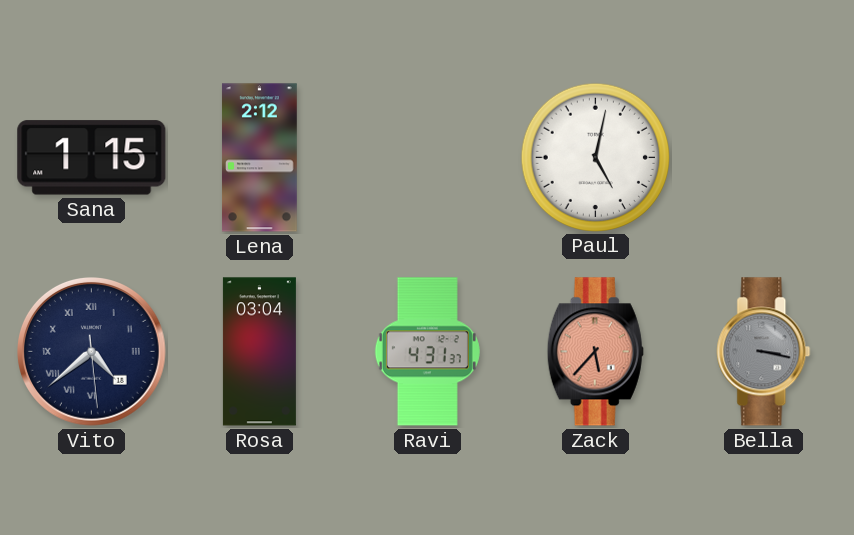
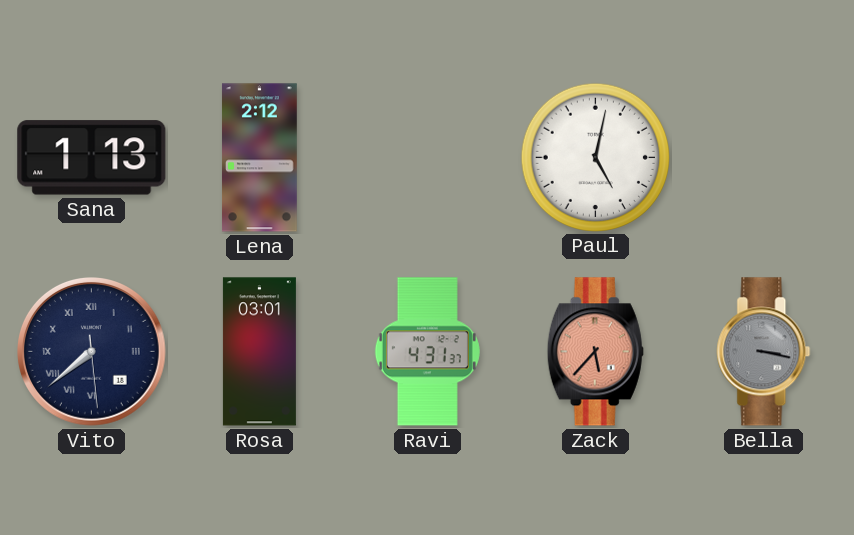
Sana: 1:15 -> 1:13 (92, 158)
Vito: 4:38 -> 7:38 (92, 352)
Rosa: 03:04 -> 03:01 (259, 352)
